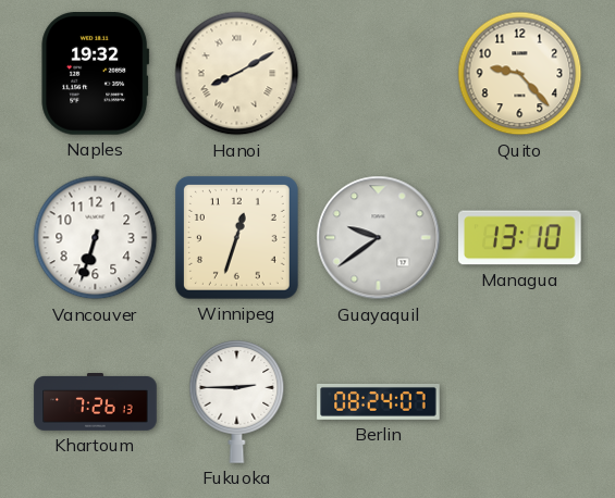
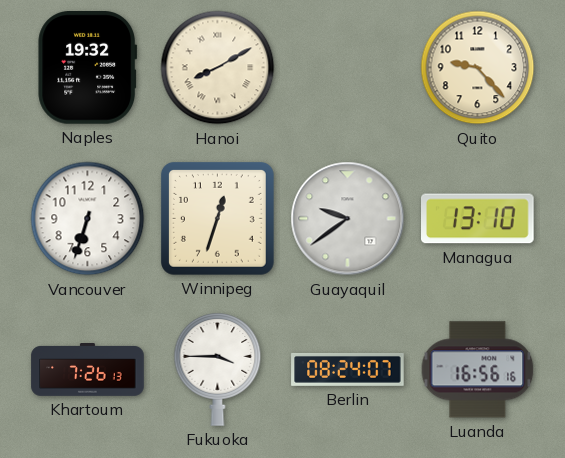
Fukuoka: 2:45 -> 3:45 (218, 370)
Luanda: none -> 16:56 (478, 370)
